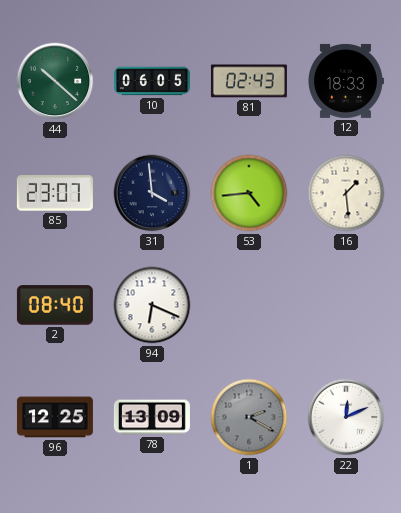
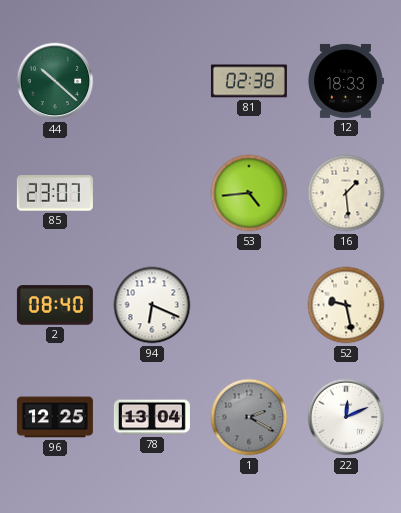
10: 06:05 -> none (152, 81)
81: 02:43 -> 02:38 (249, 81)
31: 3:59 -> none (152, 193)
52: none -> 9:28 (346, 305)
78: 13:09 -> 13:04 (152, 417)
